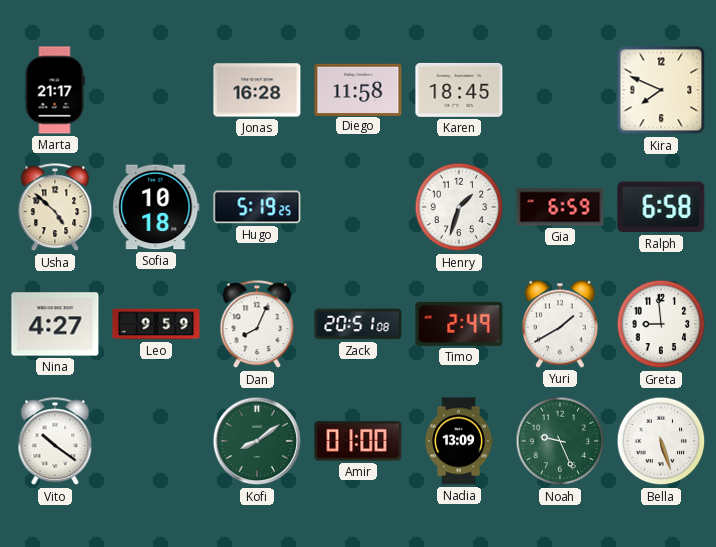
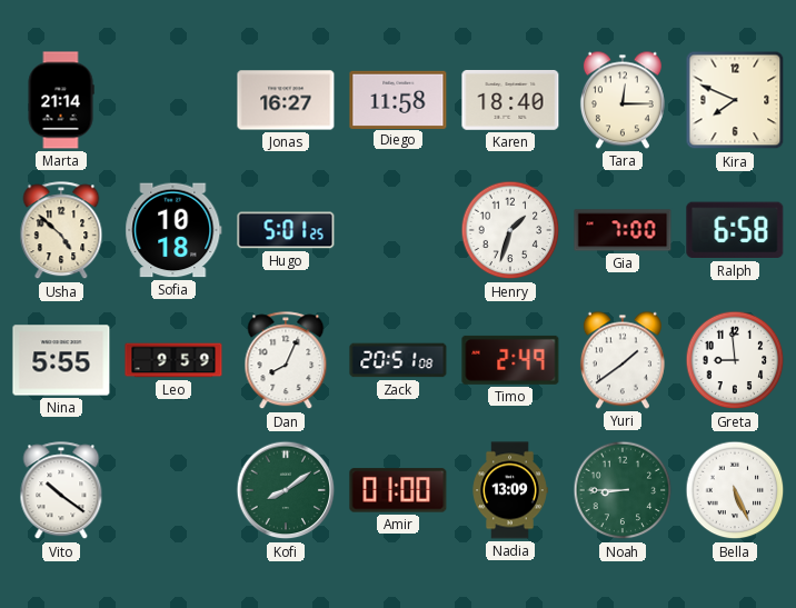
Marta: 21:17 -> 21:14 (61, 100)
Jonas: 16:28 -> 16:27 (286, 100)
Karen: 18:45 -> 18:40 (510, 100)
Tara: none -> 12:15 (623, 100)
Hugo: 5:19 -> 5:01 (286, 230)
Gia: 6:59 -> 7:00 (623, 230)
Nina: 4:27 -> 5:55 (61, 360)
Yuri: 1:40 -> 1:39 (623, 360)
Noah: 9:26 -> 8:45 (623, 490)
Bella: 5:27 -> 5:26 (735, 490)
